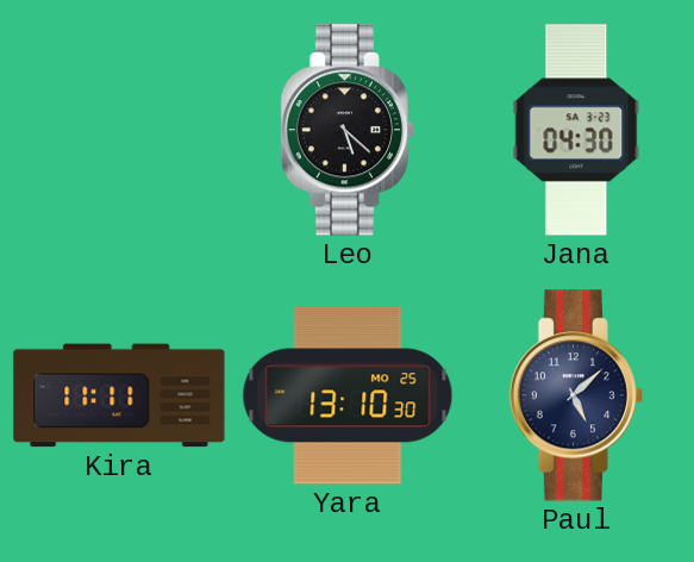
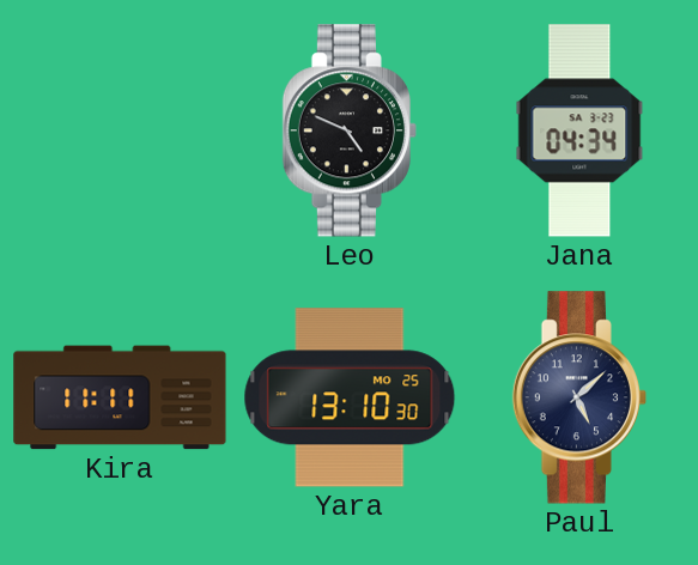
Leo: 5:22 -> 4:49 (348, 130)
Jana: 04:30 -> 04:34 (579, 130)
